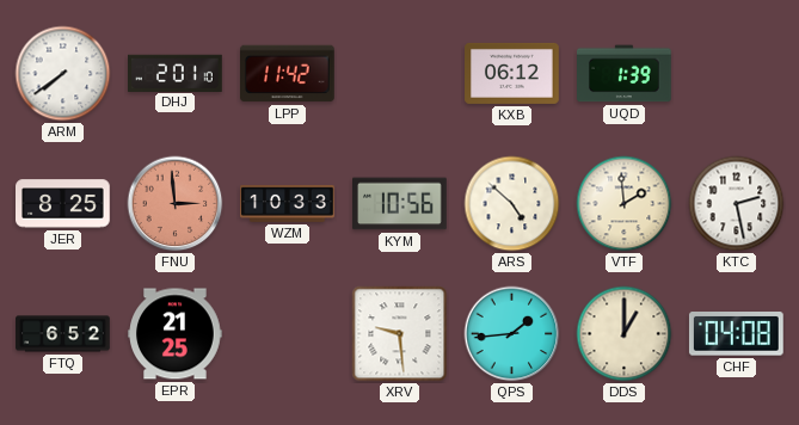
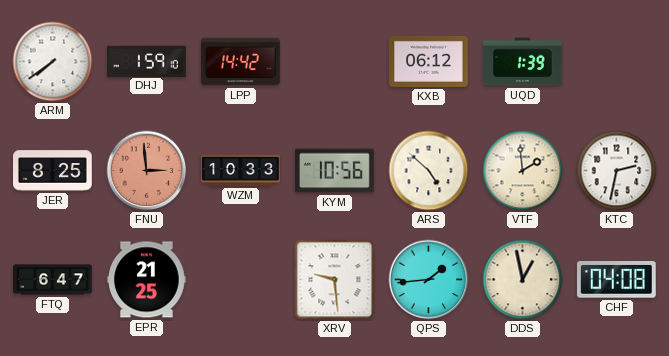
DHJ: 2:01 -> 1:59 (147, 61)
LPP: 11:42 -> 14:42 (241, 62)
KTC: 2:28 -> 2:32 (617, 171)
FTQ: 6:52 -> 6:47 (53, 280)
DDS: 1:00 -> 12:58 (523, 280)
